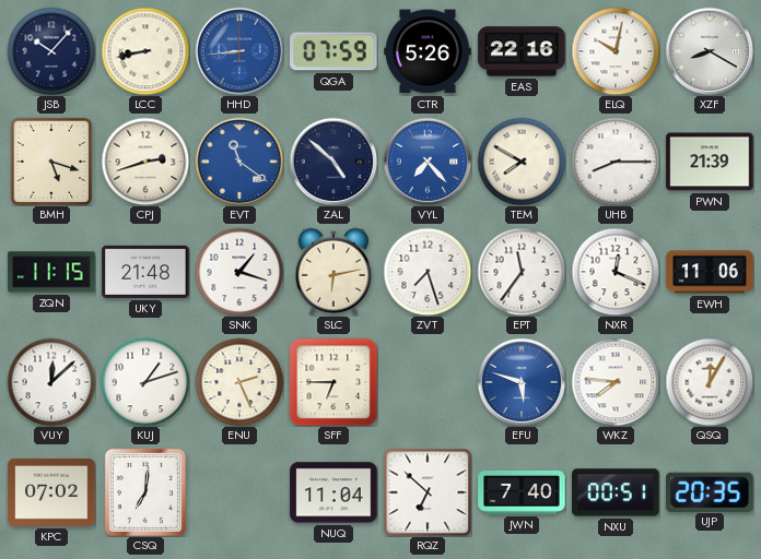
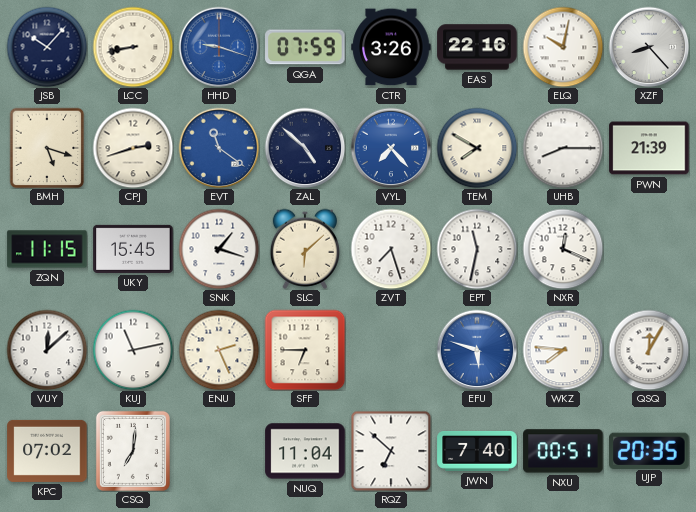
HHD: 8:44 -> 9:18 (219, 47)
CTR: 5:26 -> 3:26 (391, 47)
XZF: 8:20 -> 8:23 (649, 47)
UKY: 21:48 -> 15:45 (133, 249)
SLC: 6:13 -> 6:08 (304, 249)
EPT: 11:36 -> 11:32 (477, 249)
EWH: 11:06 -> none (710, 272)
KUJ: 1:12 -> 11:13 (133, 350)
